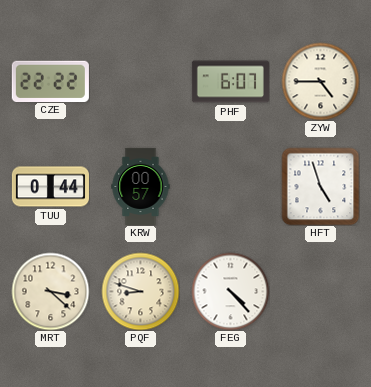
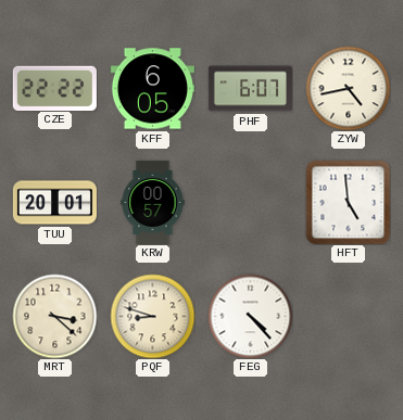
KFF: none -> 6:05 (152, 89)
ZYW: 4:45 -> 4:43 (348, 88)
TUU: 0:44 -> 20:01 (54, 203)
HFT: 4:57 -> 4:59 (348, 202)
